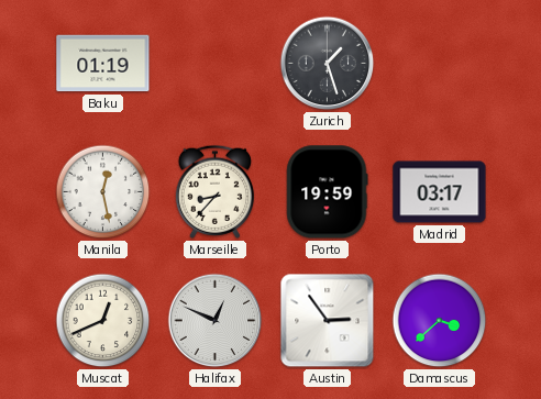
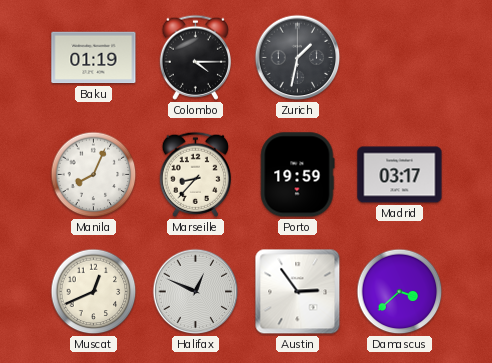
Colombo: none -> 4:15 (195, 57)
Zurich: 1:27 -> 1:32 (298, 58)
Manila: 12:28 -> 8:04 (94, 175)
